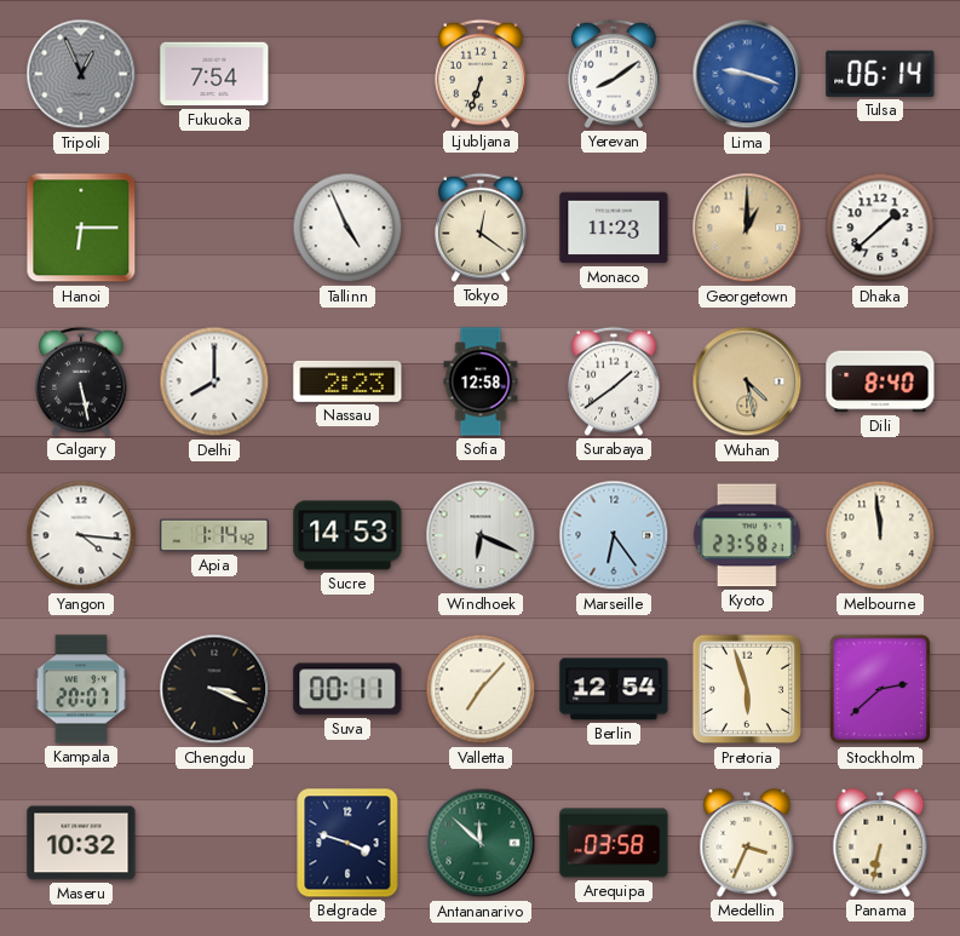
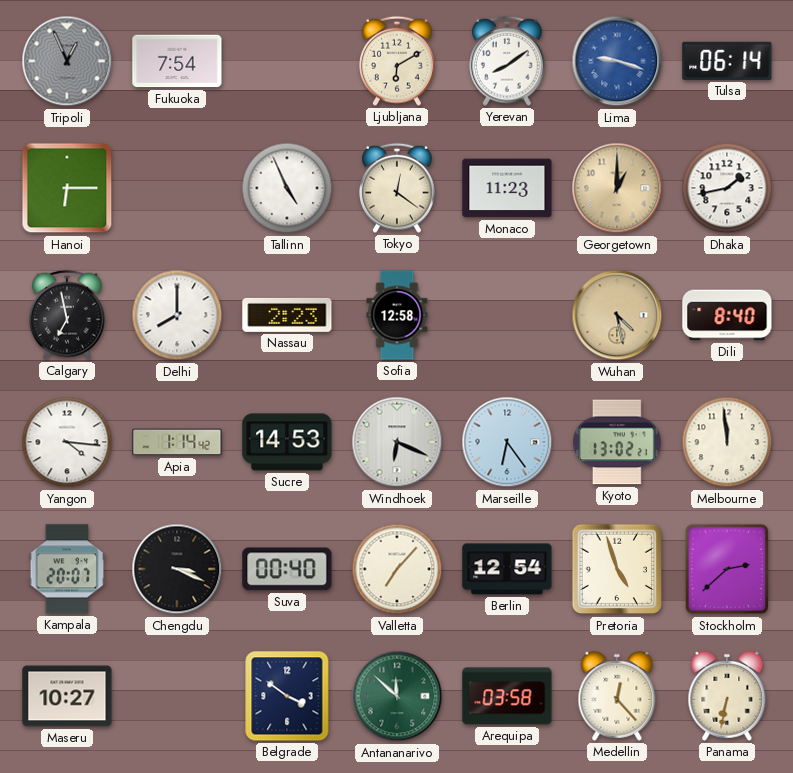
Ljubljana: 6:33 -> 6:10 (398, 61)
Dhaka: 1:38 -> 1:43 (727, 188)
Calgary: 5:28 -> 6:58 (68, 315)
Surabaya: 1:39 -> none (615, 381)
Kyoto: 23:58 -> 13:02 (617, 442)
Suva: 00:11 -> 00:40 (287, 569)
Pretoria: 5:57 -> 4:57 (617, 569)
Maseru: 10:32 -> 10:27 (67, 696)
Belgrade: 3:48 -> 3:51 (287, 696)
Medellin: 3:34 -> 12:23 (617, 696)
